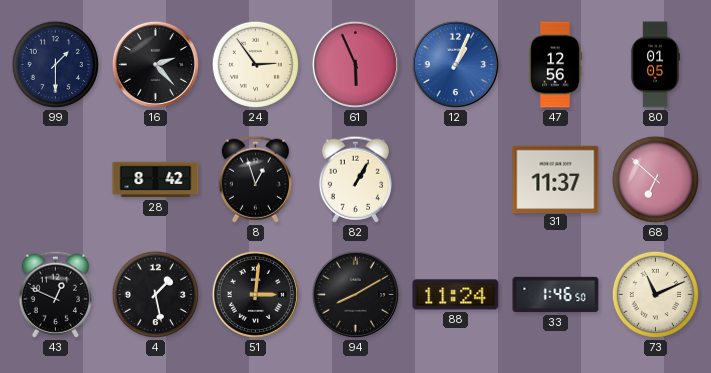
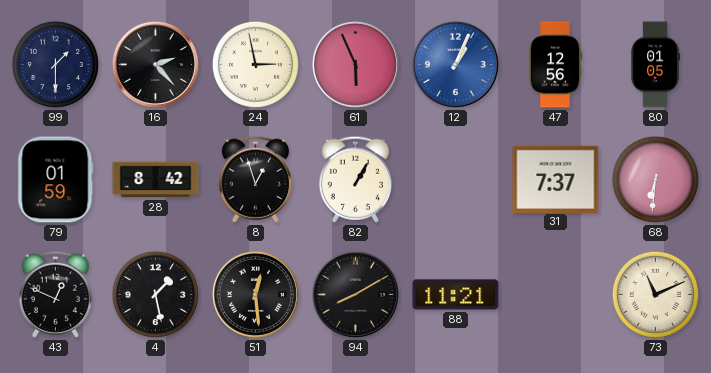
24: 2:54 -> 2:58 (255, 64)
79: none -> 01:59 (56, 180)
31: 11:37 -> 7:37 (556, 179)
68: 6:52 -> 6:31 (655, 179)
51: 3:01 -> 12:29 (255, 294)
88: 11:24 -> 11:21 (456, 295)
33: 1:46 -> none (556, 295)
